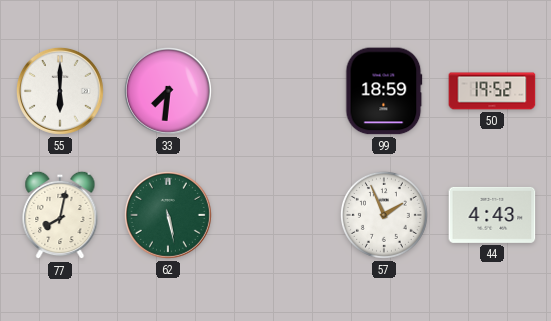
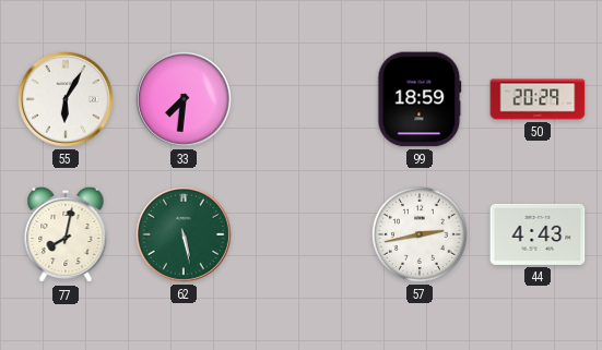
55: 6:00 -> 6:05 (66, 99)
50: 19:52 -> 20:29 (538, 99)
57: 1:56 -> 2:43 (420, 234)
